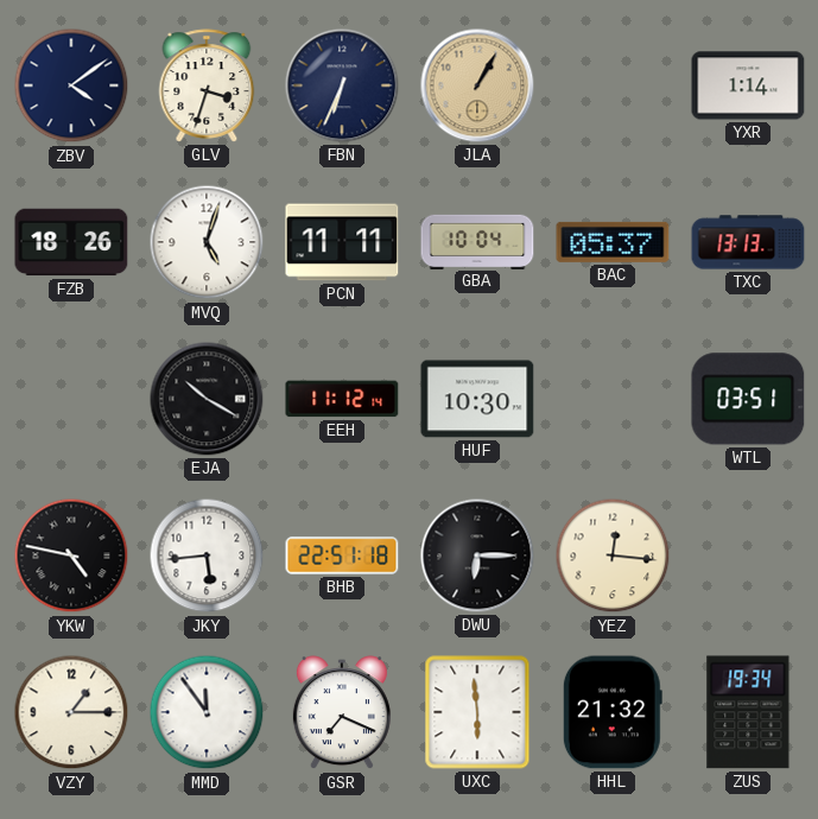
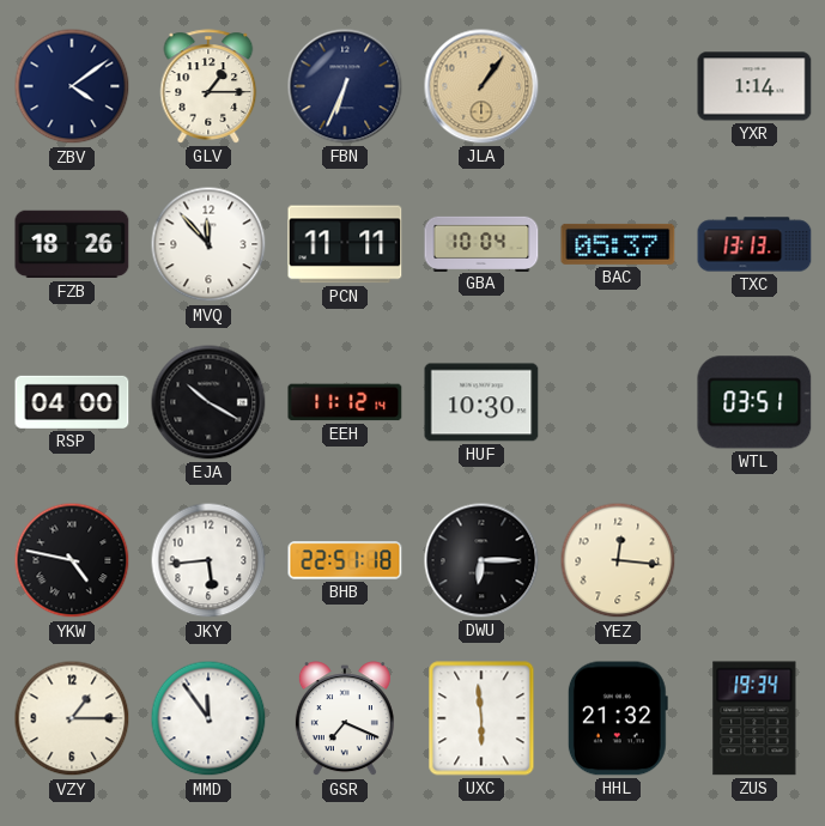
GLV: 3:33 -> 1:15 (208, 86)
JLA: 1:05 -> 1:06 (481, 86)
MVQ: 5:03 -> 11:53 (208, 244)
RSP: none -> 04:00 (72, 402)
